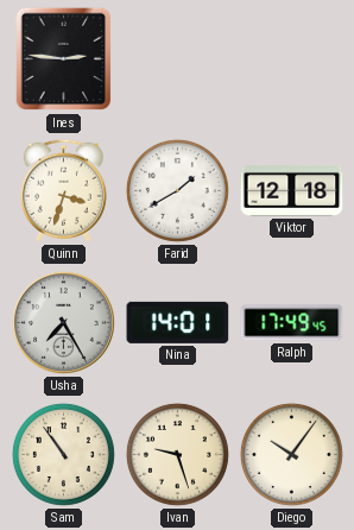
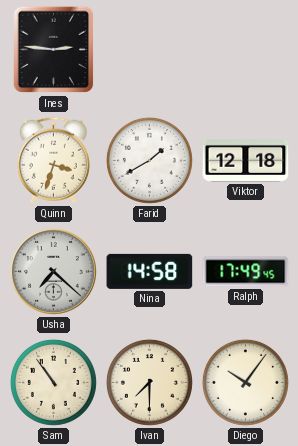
Usha: 7:25 -> 7:22 (53, 271)
Nina: 14:01 -> 14:58 (150, 271)
Ivan: 9:27 -> 7:30 (149, 382)
